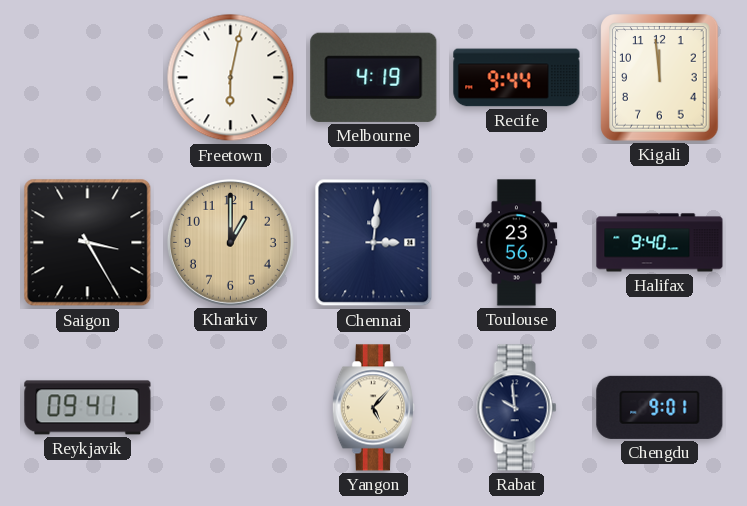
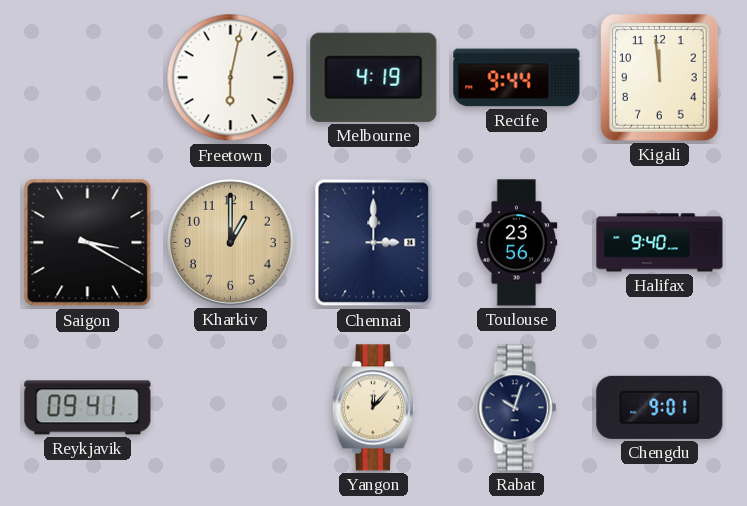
Saigon: 3:25 -> 3:20 (88, 243)
Chennai: 3:01 -> 3:00 (374, 243)
Yangon: 5:07 -> 12:07 (373, 408)
Rabat: 9:59 -> 10:03 (517, 408)
